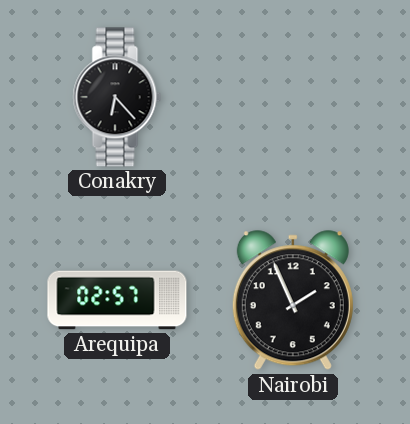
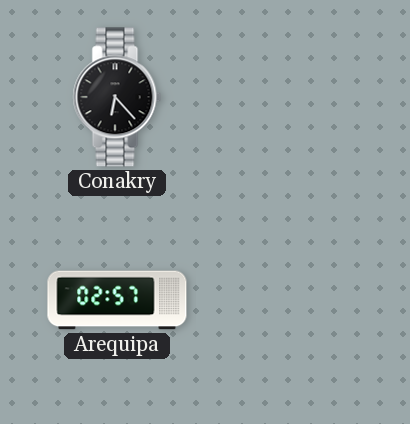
Nairobi: 1:56 -> none (293, 301)
